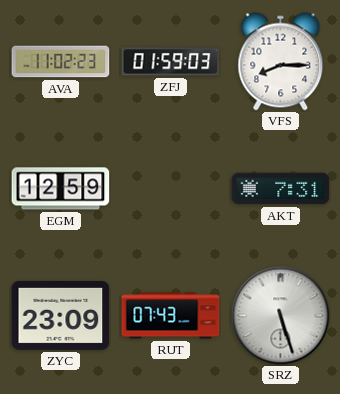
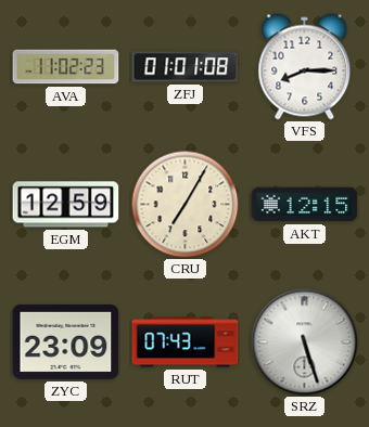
ZFJ: 01:59 -> 01:01 (186, 67)
CRU: none -> 7:05 (186, 205)
AKT: 7:31 -> 12:15 (305, 205)
